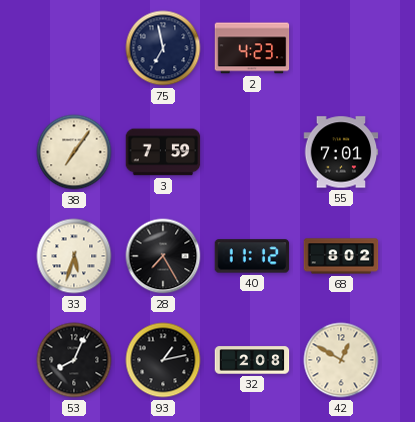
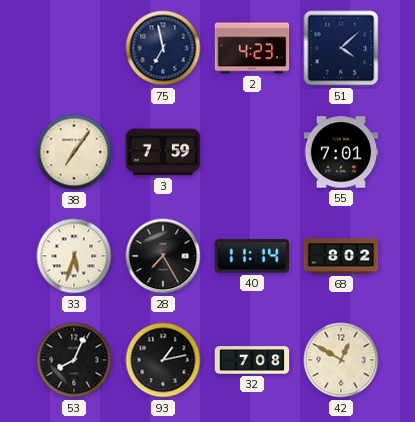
51: none -> 4:08 (341, 48)
40: 11:12 -> 11:14 (252, 256)
32: 2:08 -> 7:08 (252, 360)
